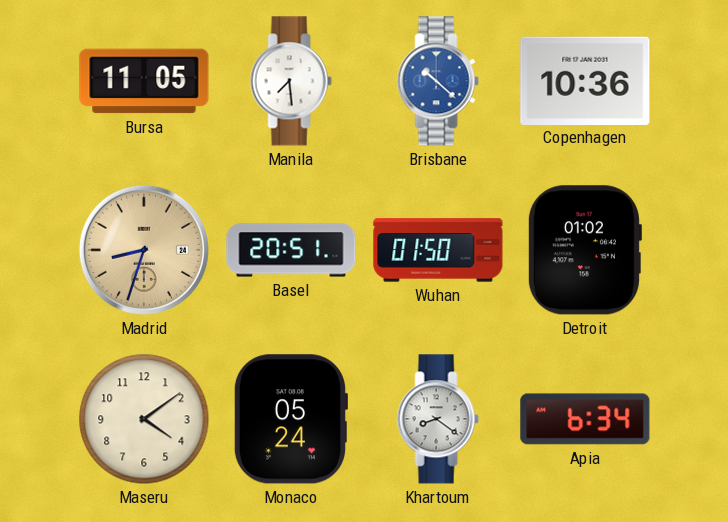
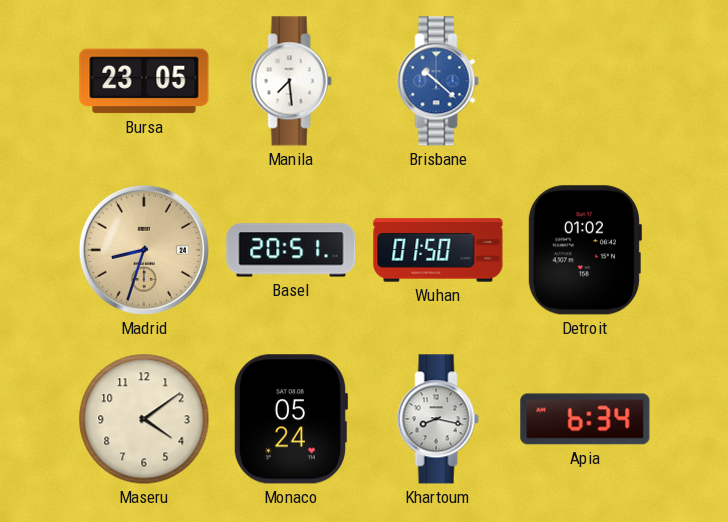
Bursa: 11:05 -> 23:05 (144, 81)
Copenhagen: 10:36 -> none (585, 80)
Khartoum: 8:21 -> 8:17 (438, 419)
